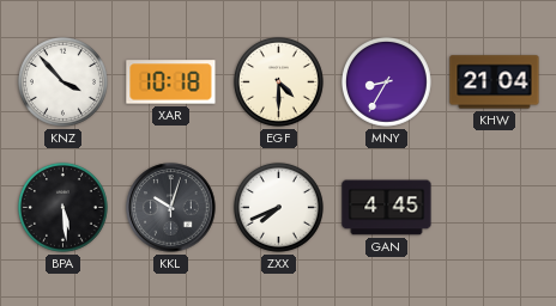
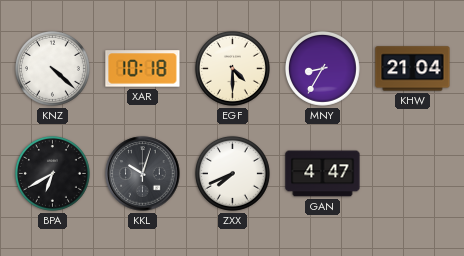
KNZ: 3:53 -> 4:22 (52, 68)
BPA: 5:29 -> 6:40 (52, 173)
GAN: 4:45 -> 4:47 (323, 174)
